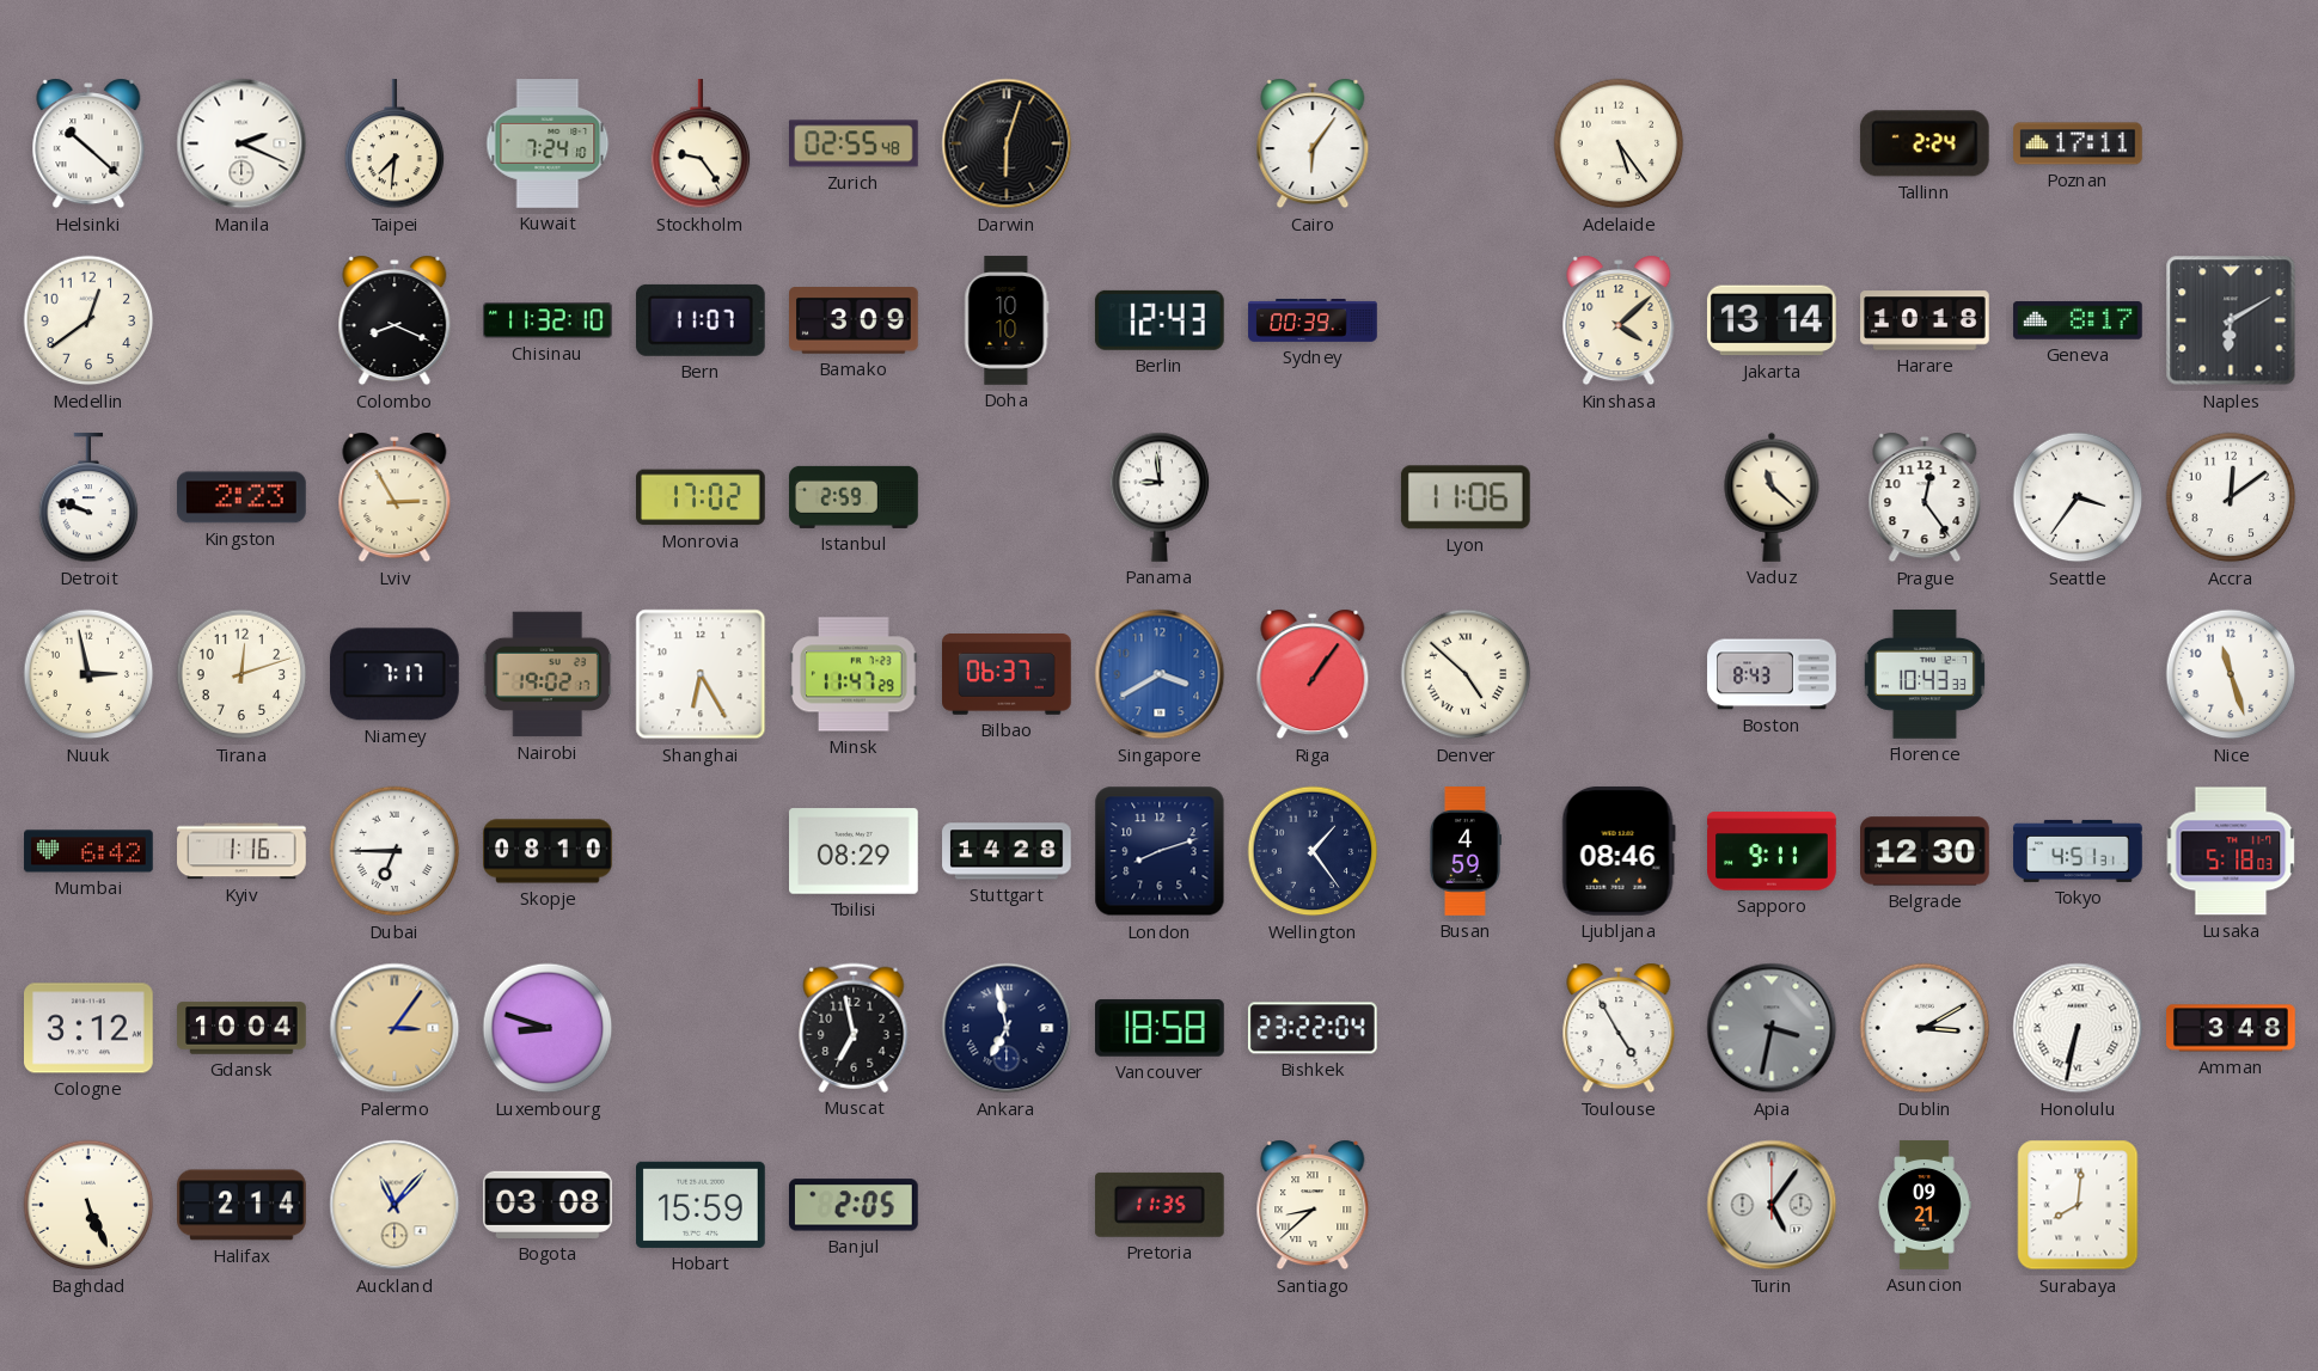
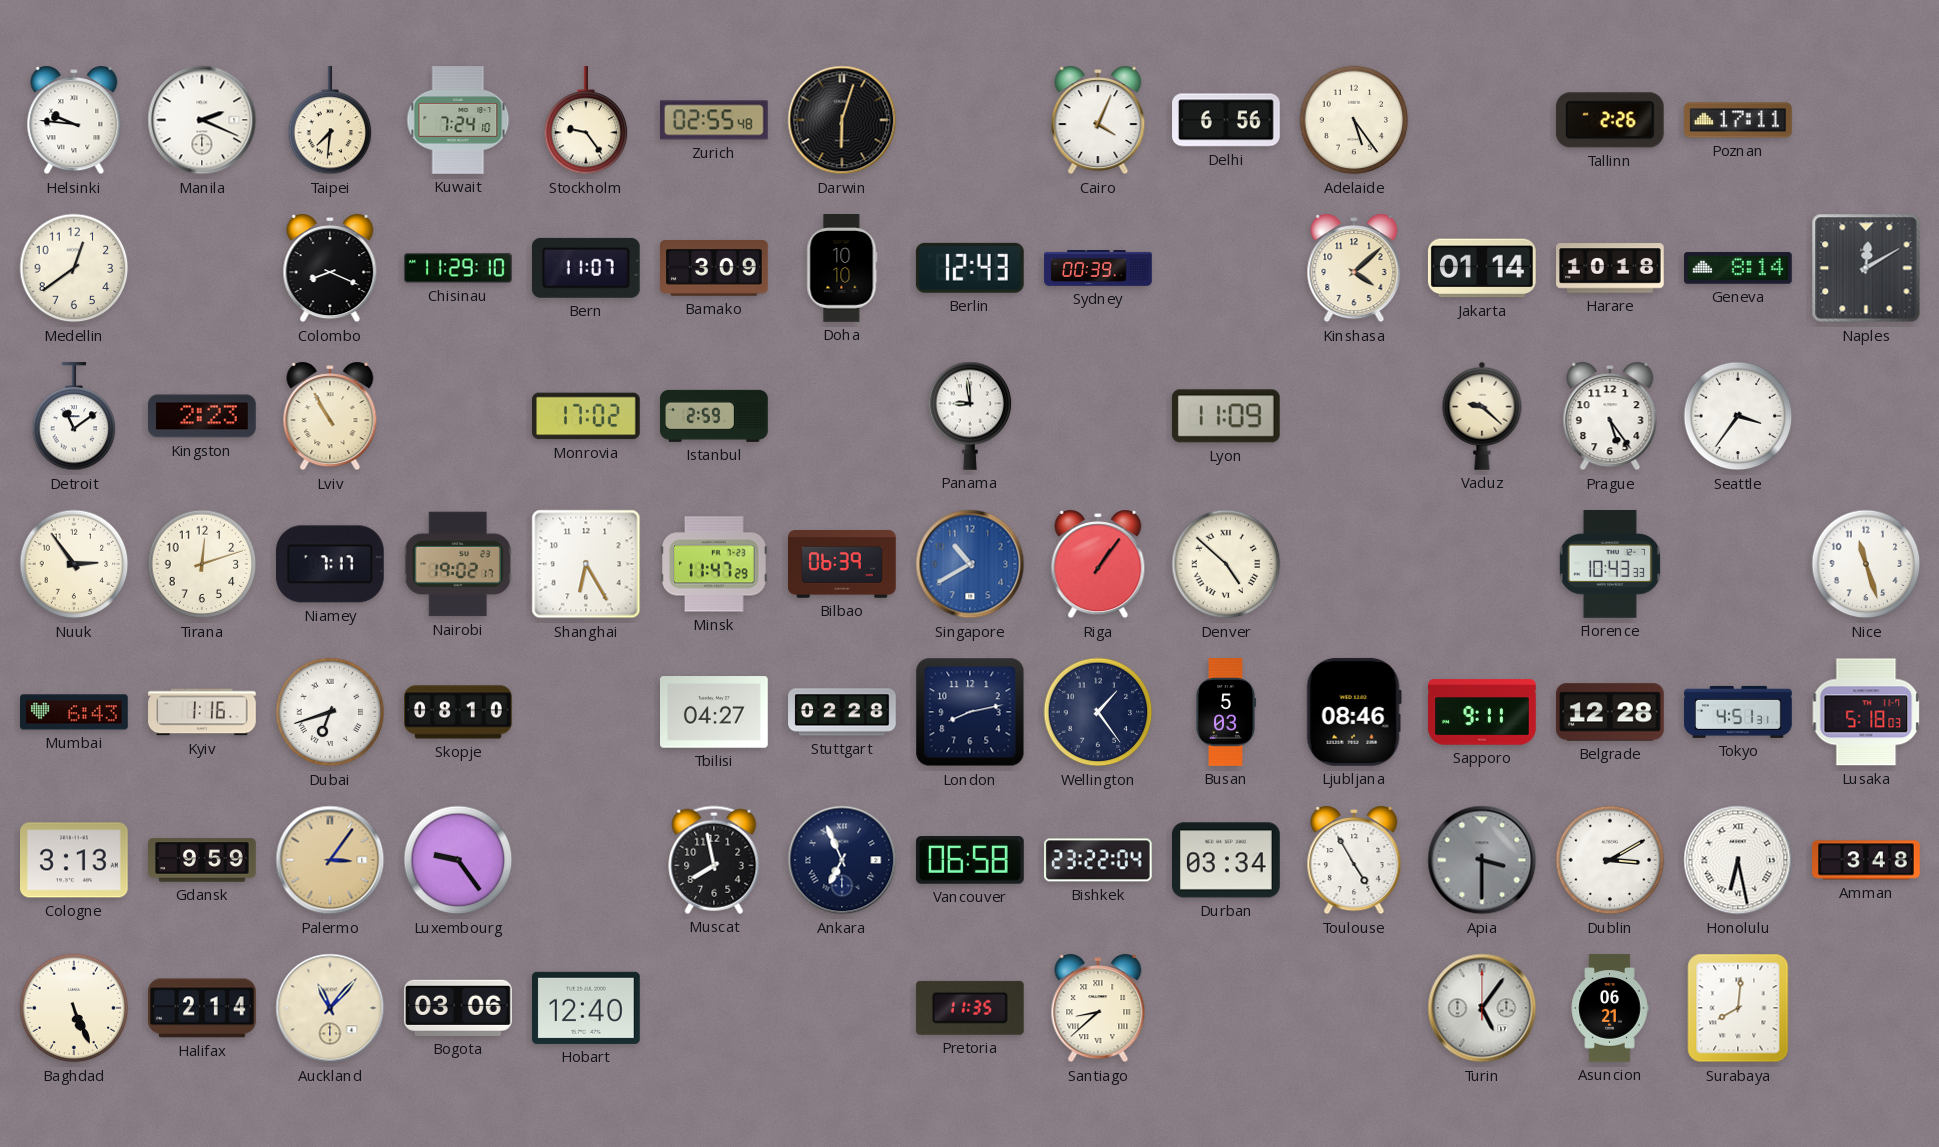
Helsinki: 10:22 -> 9:46 (74, 120)
Cairo: 6:06 -> 4:04 (1098, 120)
Delhi: none -> 6:56 (1226, 120)
Tallinn: 2:24 -> 2:26 (1610, 120)
Chisinau: 11:32 -> 11:29 (458, 268)
Jakarta: 13:14 -> 01:14 (1482, 268)
Geneva: 8:17 -> 8:14 (1738, 268)
Naples: 6:10 -> 12:10 (1866, 268)
Detroit: 9:48 -> 11:09 (74, 417)
Lviv: 2:55 -> 10:55 (330, 416)
Lyon: 11:06 -> 11:09 (1226, 416)
Vaduz: 11:22 -> 9:22 (1482, 416)
Prague: 12:24 -> 5:24 (1610, 416)
Accra: 12:09 -> none (2231, 497)
Nuuk: 2:58 -> 2:54 (74, 564)
Bilbao: 06:37 -> 06:39 (842, 565)
Singapore: 3:40 -> 10:40 (970, 564)
Boston: 8:43 -> none (1772, 674)
Mumbai: 6:42 -> 6:43 (74, 712)
Dubai: 6:45 -> 6:42 (330, 712)
Tbilisi: 08:29 -> 04:27 (715, 712)
Stuttgart: 14:28 -> 02:28 (842, 712)
London: 8:12 -> 8:13 (970, 712)
Busan: 4:59 -> 5:03 (1225, 712)
Belgrade: 12:30 -> 12:28 (1610, 712)
Cologne: 3:12 -> 3:13 (75, 860)
Gdansk: 10:04 -> 9:59 (202, 860)
Luxembourg: 8:48 -> 9:24 (458, 860)
Muscat: 6:58 -> 7:58 (714, 860)
Ankara: 6:58 -> 6:56 (842, 860)
Vancouver: 18:58 -> 06:58 (971, 860)
Durban: none -> 03:34 (1227, 860)
Apia: 3:32 -> 3:30 (1482, 860)
Honolulu: 6:32 -> 6:28 (1738, 860)
Bogota: 03:08 -> 03:06 (459, 1008)
Hobart: 15:59 -> 12:40 (587, 1008)
Banjul: 2:05 -> none (855, 1205)
Asuncion: 09:21 -> 06:21 (1610, 1008)
